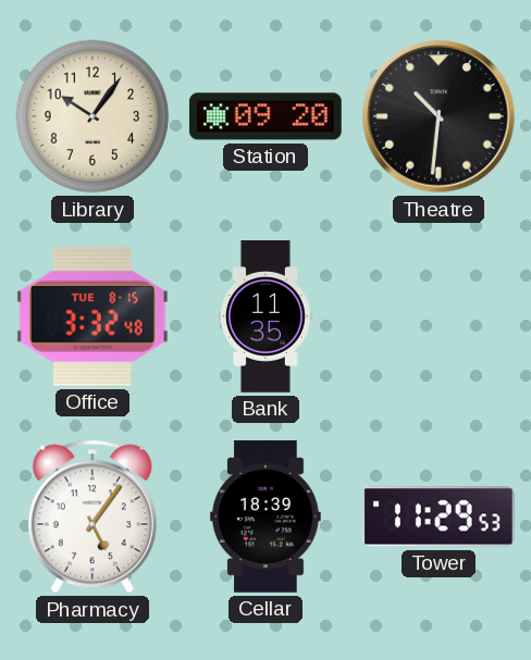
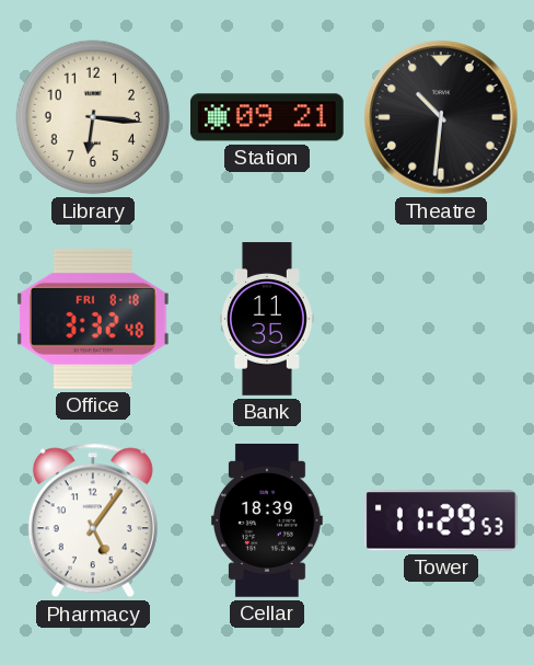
Library: 10:06 -> 6:16 (93, 117)
Station: 09:20 -> 09:21 (267, 117)
Office date: TUE 8-15 -> FRI 8-18 (93, 319)
